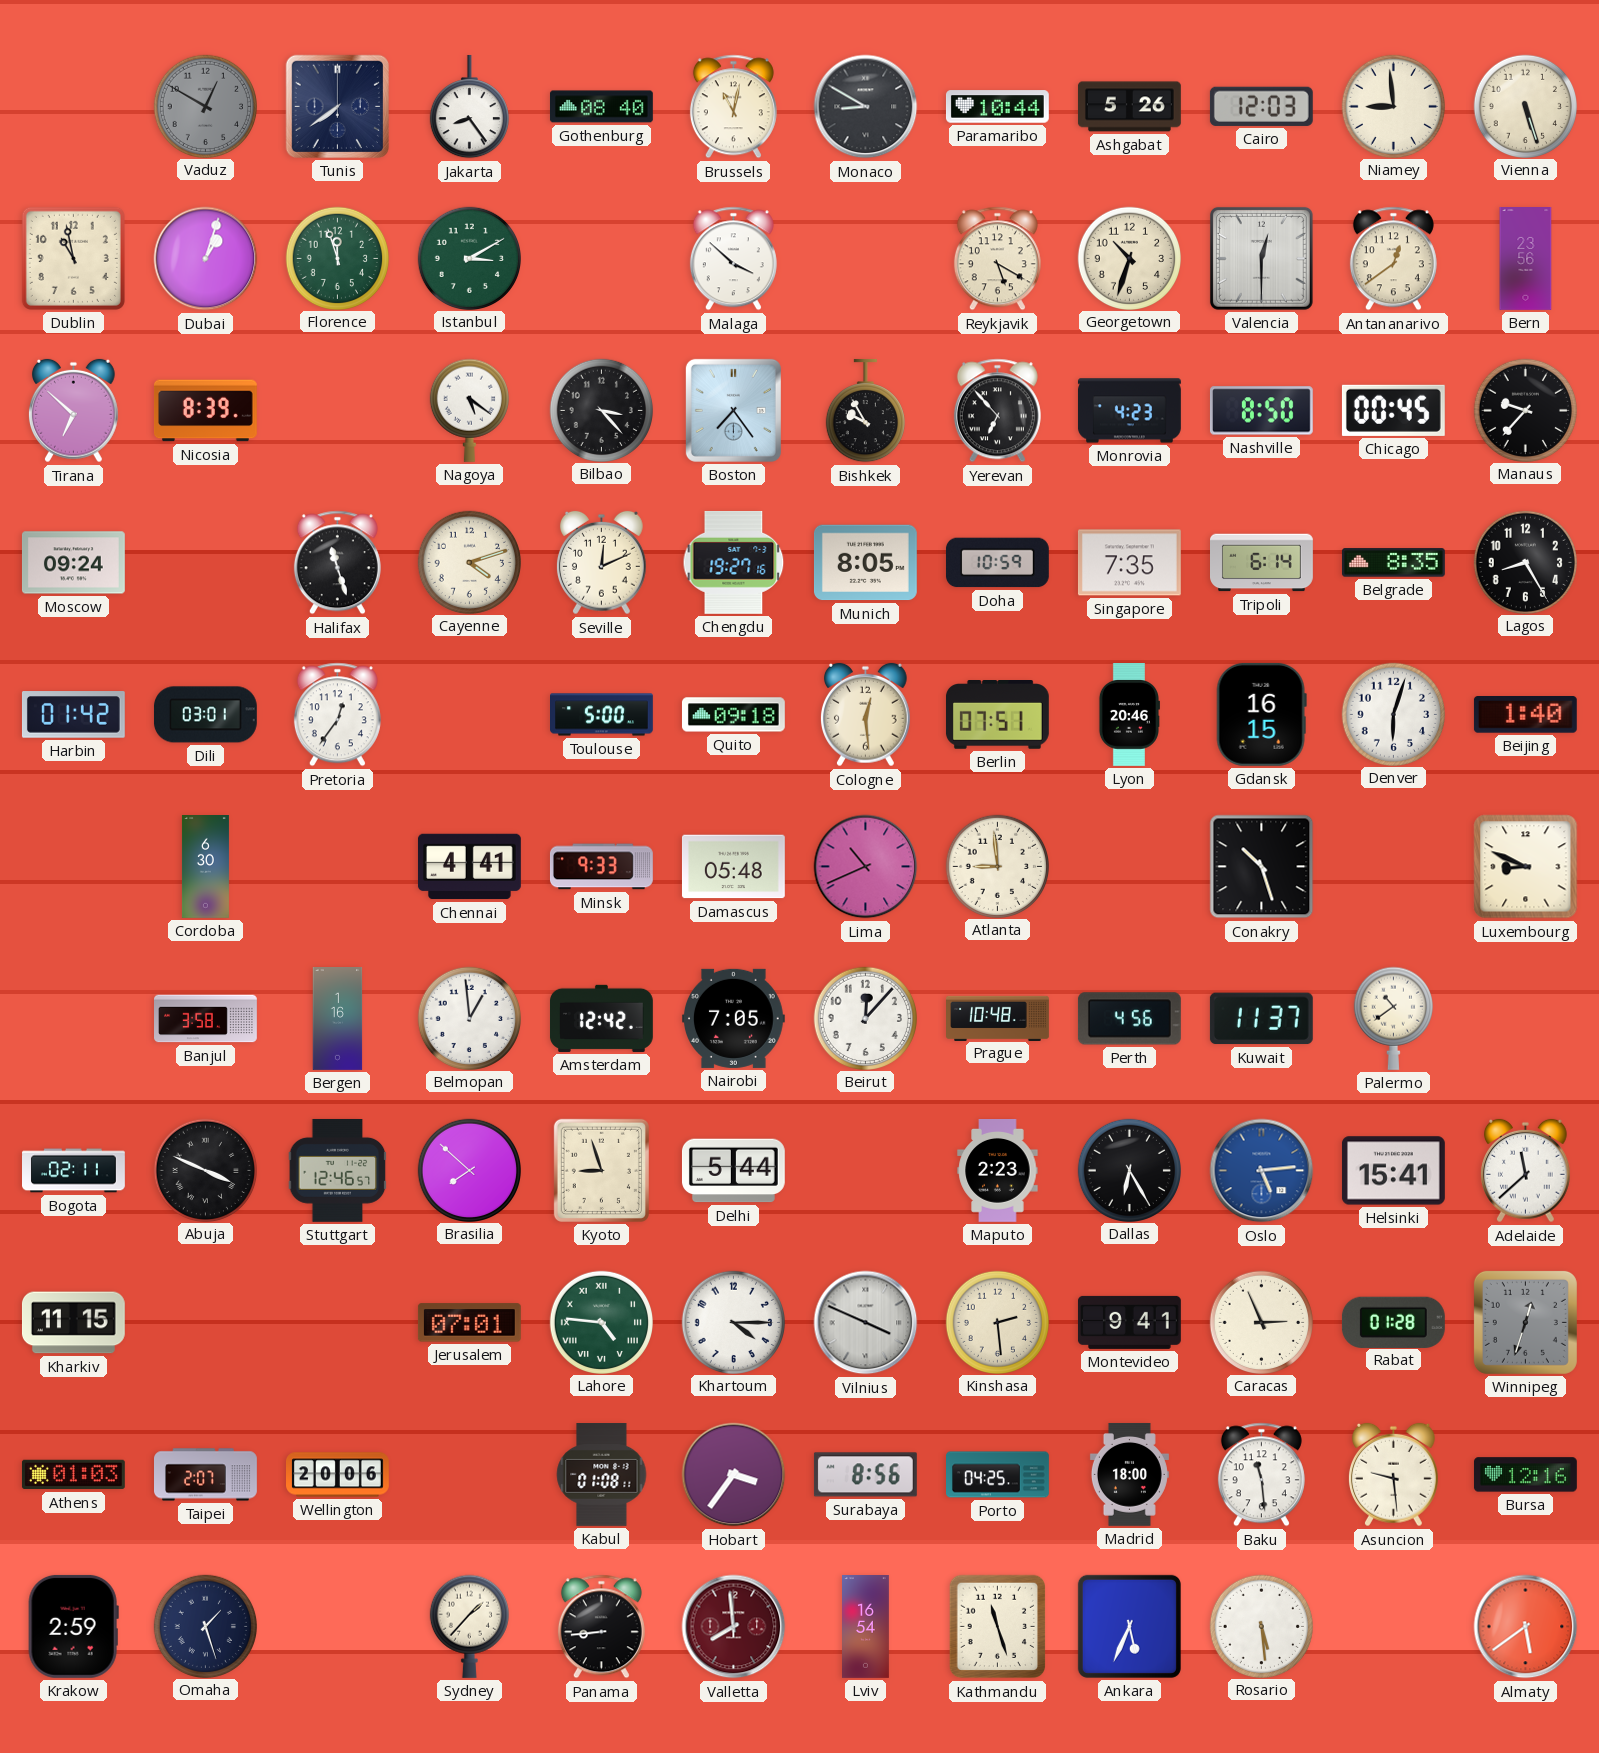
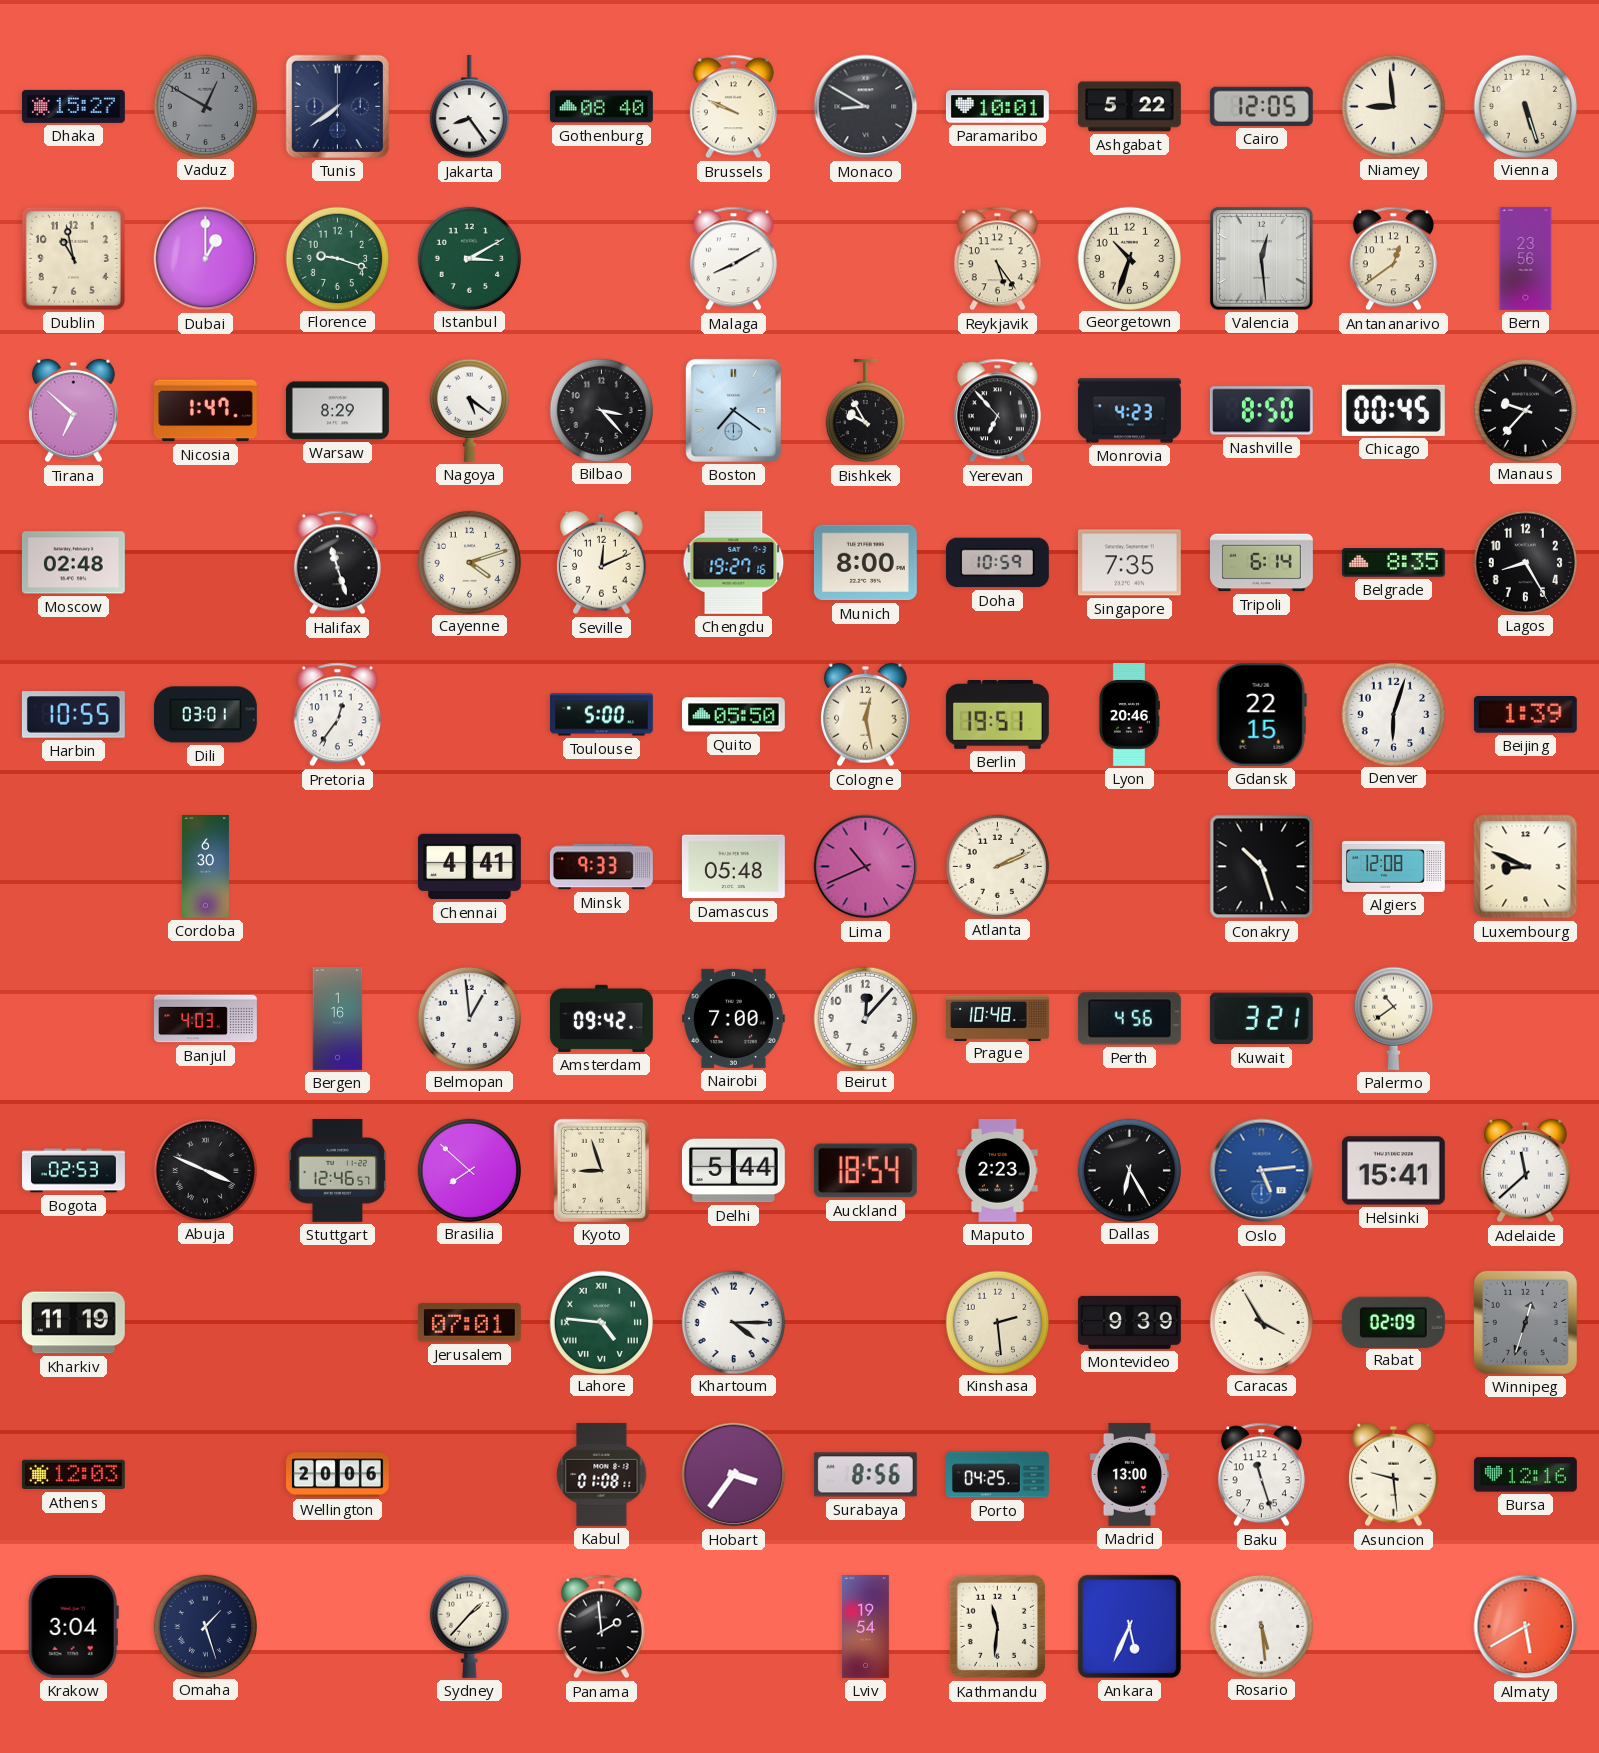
Dhaka: none -> 15:27 (73, 106)
Brussels: 11:02 -> 9:49 (733, 107)
Paramaribo: 10:44 -> 10:01 (997, 107)
Ashgabat: 5:26 -> 5:22 (1129, 107)
Cairo: 12:03 -> 12:05 (1261, 106)
Dubai: 1:03 -> 1:00 (206, 259)
Florence: 11:57 -> 9:18 (337, 258)
Malaga: 3:52 -> 8:10 (733, 259)
Reykjavik: 5:20 -> 5:24 (997, 259)
Valencia: 12:30 -> 12:29 (1261, 258)
Nicosia: 8:39 -> 1:47 (206, 411)
Warsaw: none -> 8:29 (337, 411)
Boston: 7:24 -> 7:21 (733, 410)
Moscow: 09:24 -> 02:48 (73, 563)
Munich: 8:05 -> 8:00 (865, 563)
Harbin: 01:42 -> 10:55 (73, 715)
Quito: 09:18 -> 05:50 (733, 715)
Cologne: 12:29 -> 12:28 (866, 715)
Berlin: 07:51 -> 19:51 (997, 715)
Gdansk: 16:15 -> 22:15 (1261, 714)
Beijing: 1:40 -> 1:39 (1525, 715)
Atlanta: 8:59 -> 2:11 (997, 866)
Algiers: none -> 12:08 (1394, 866)
Banjul: 3:58 -> 4:03 (206, 1019)
Amsterdam: 12:42 -> 09:42 (601, 1018)
Nairobi: 7:05 -> 7:00 (733, 1018)
Kuwait: 11:37 -> 3:21 (1261, 1019)
Bogota: 02:11 -> 02:53 (74, 1171)
Auckland: none -> 18:54 (865, 1171)
Kharkiv: 11:15 -> 11:19 (73, 1323)
Vilnius: 3:49 -> none (866, 1323)
Montevideo: 9:41 -> 9:39 (1129, 1322)
Caracas: 2:56 -> 3:55 (1261, 1322)
Rabat: 01:28 -> 02:09 (1393, 1322)
Athens: 01:03 -> 12:03 (73, 1475)
Taipei: 2:07 -> none (206, 1475)
Madrid: 18:00 -> 13:00 (1129, 1475)
Baku: 11:29 -> 11:27 (1261, 1475)
Krakow: 2:59 -> 3:04 (73, 1626)
Panama: 8:44 -> 1:59 (601, 1627)
Valletta: 7:59 -> none (734, 1627)
Lviv: 16:54 -> 19:54 (866, 1627)
Kathmandu: 11:27 -> 11:31 (998, 1627)
Almaty: 5:39 -> 5:40 (1526, 1627)
